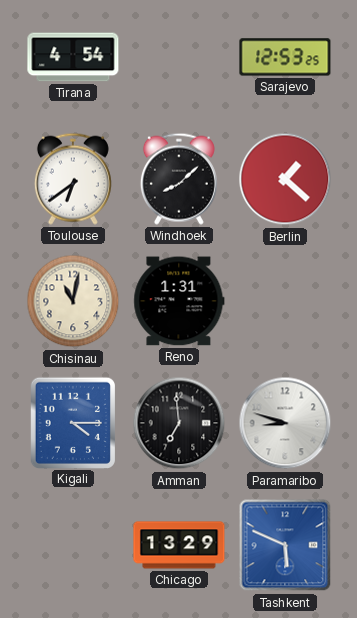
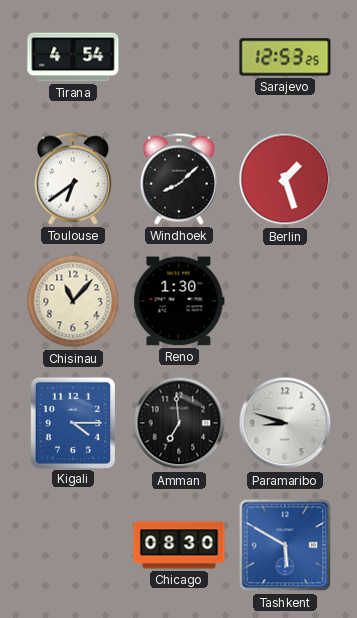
Berlin: 1:22 -> 1:27 (285, 179)
Chisinau: 11:02 -> 11:07 (73, 301)
Reno: 1:31 -> 1:30 (179, 301)
Chicago: 13:29 -> 08:30 (179, 545)
Tashkent: 5:49 -> 5:50 (285, 545)
